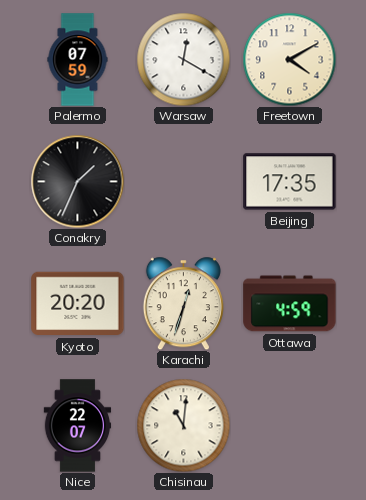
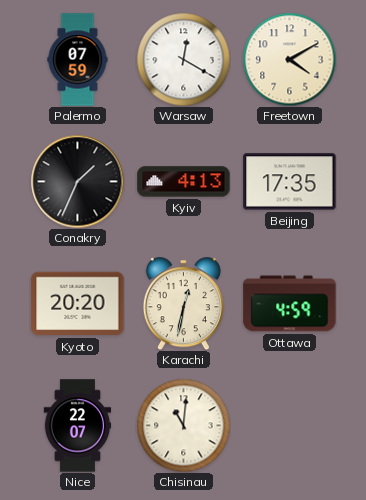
Kyiv: none -> 4:13 (184, 182)
Karachi: 12:33 -> 12:32 (183, 303)
